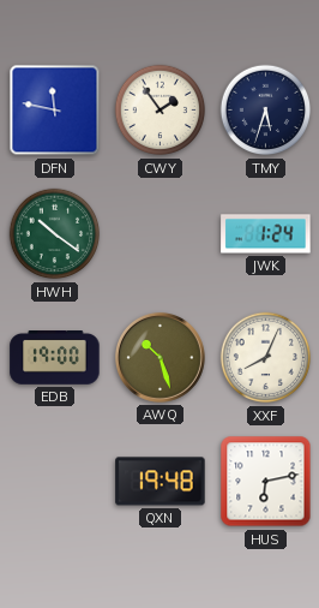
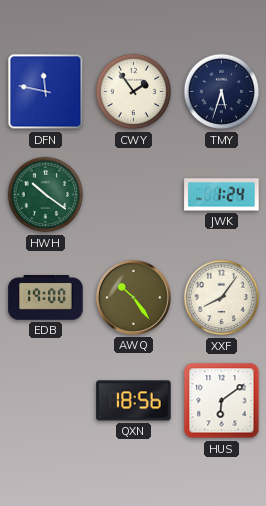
AWQ: 10:27 -> 10:24 (133, 297)
XXF: 8:04 -> 8:06 (222, 298)
QXN: 19:48 -> 18:56 (134, 401)
HUS: 6:13 -> 6:09 (222, 401)
